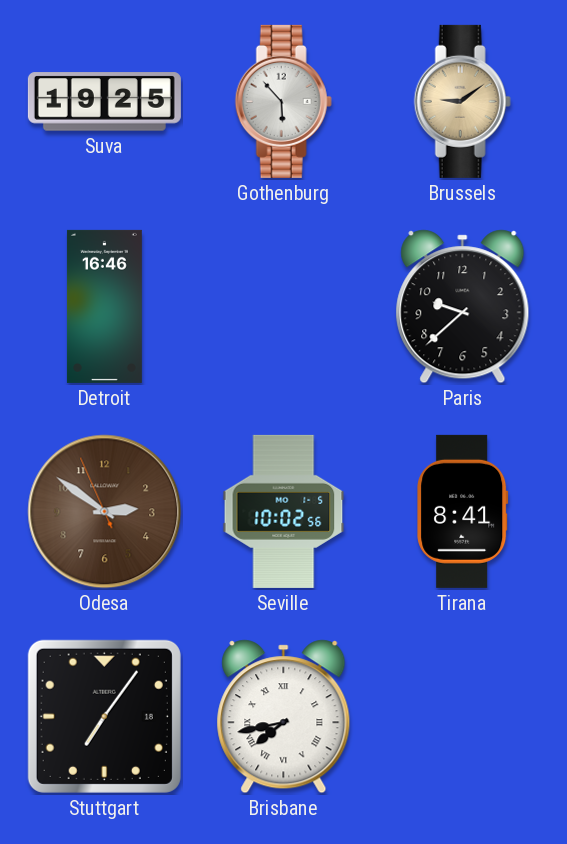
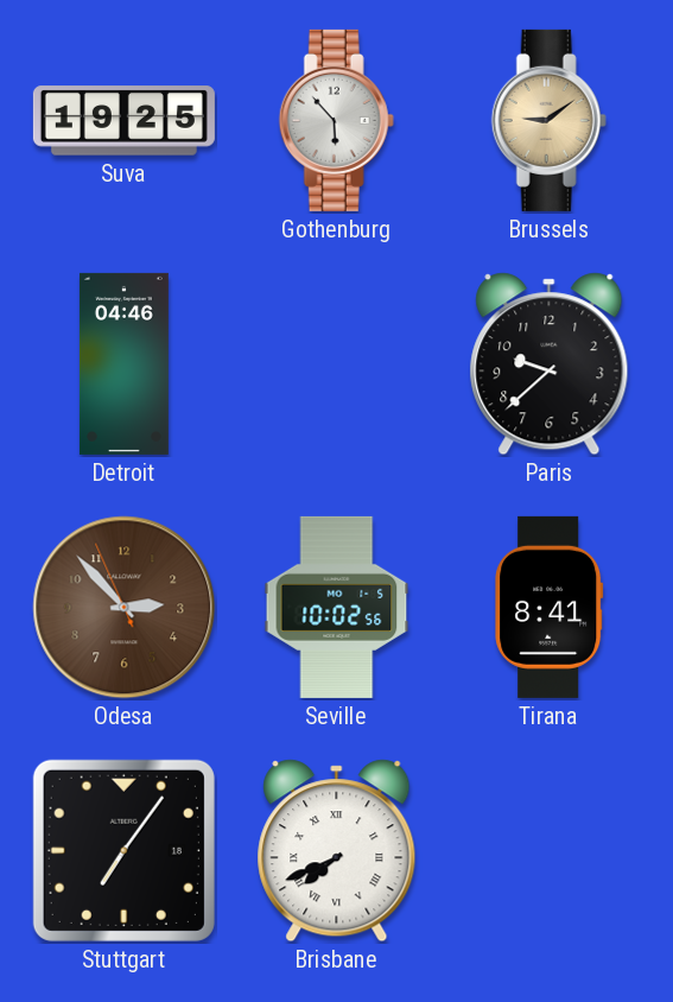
Detroit: 16:46 -> 04:46 (123, 363)
Odesa: 2:50 -> 2:52 (125, 608)
Brisbane: 7:43 -> 7:41 (337, 851)
